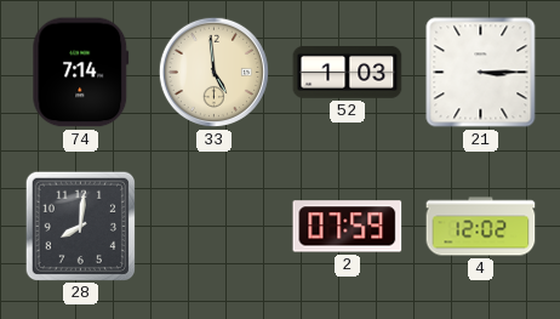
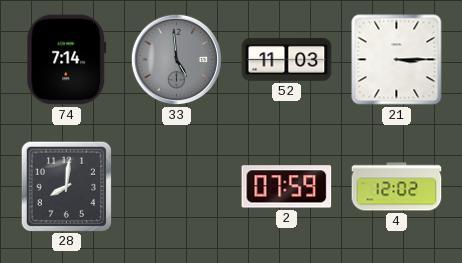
33 dial: cream -> grey (176, 59)
52: 1:03 -> 11:03 (287, 59)
